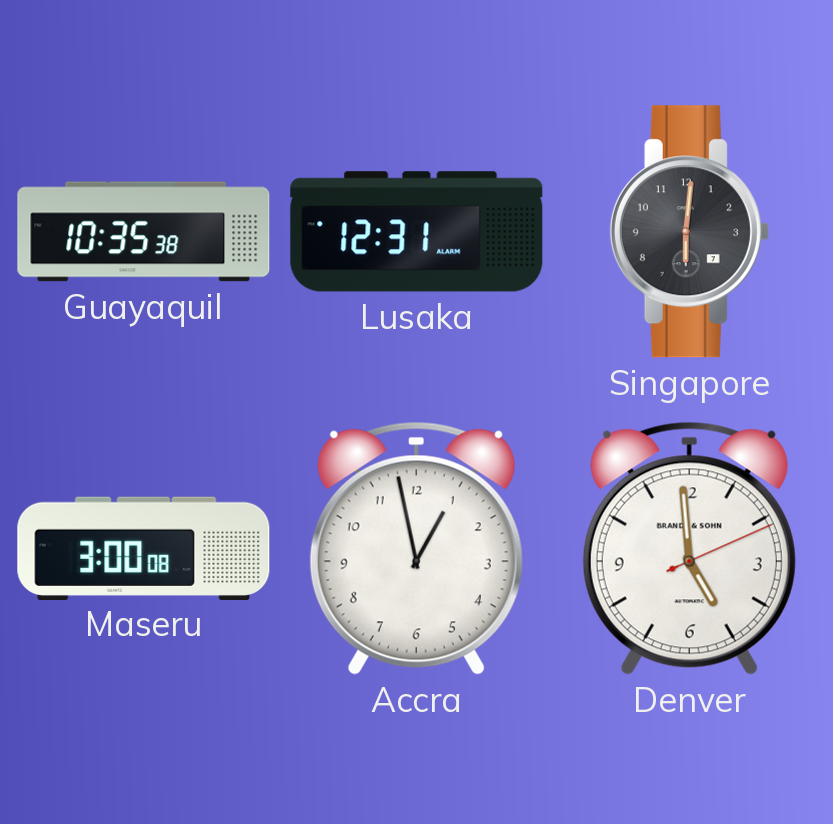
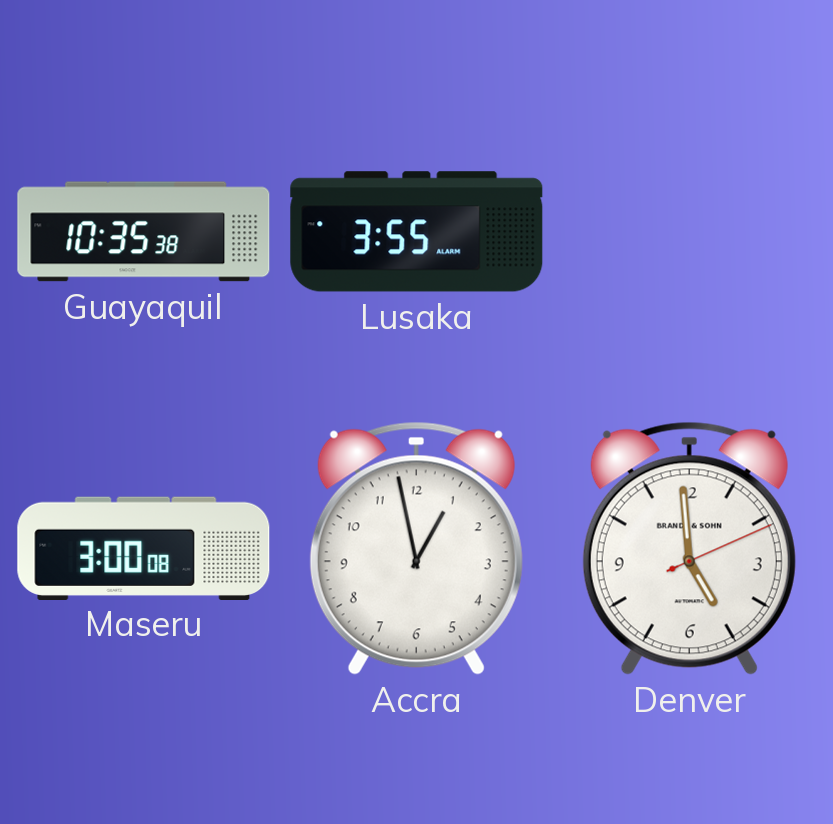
Lusaka: 12:31 -> 3:55 (417, 232)
Singapore: 6:01 -> none (689, 232)
